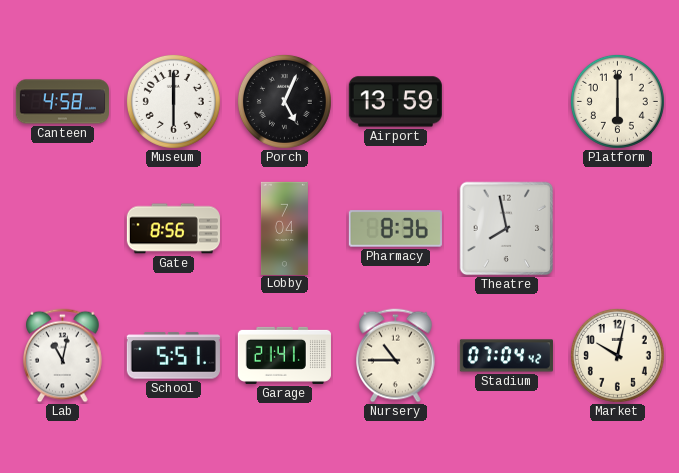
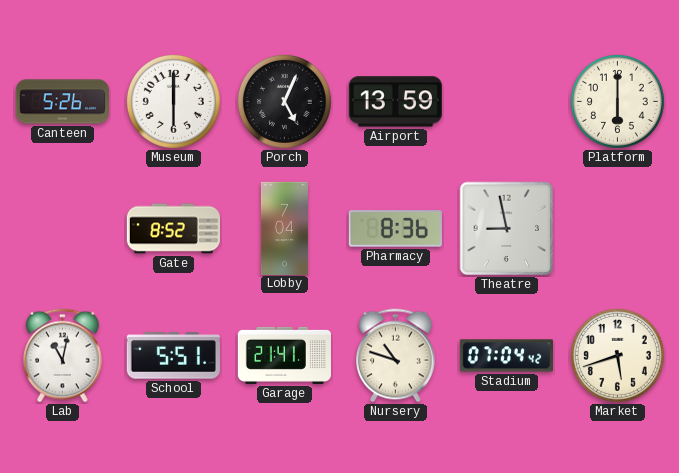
Canteen: 4:58 -> 5:26 (62, 102)
Gate: 8:56 -> 8:52 (173, 229)
Theatre: 7:58 -> 8:58 (507, 229)
Nursery: 10:45 -> 10:48 (396, 356)
Market: 10:02 -> 5:42 (617, 355)
